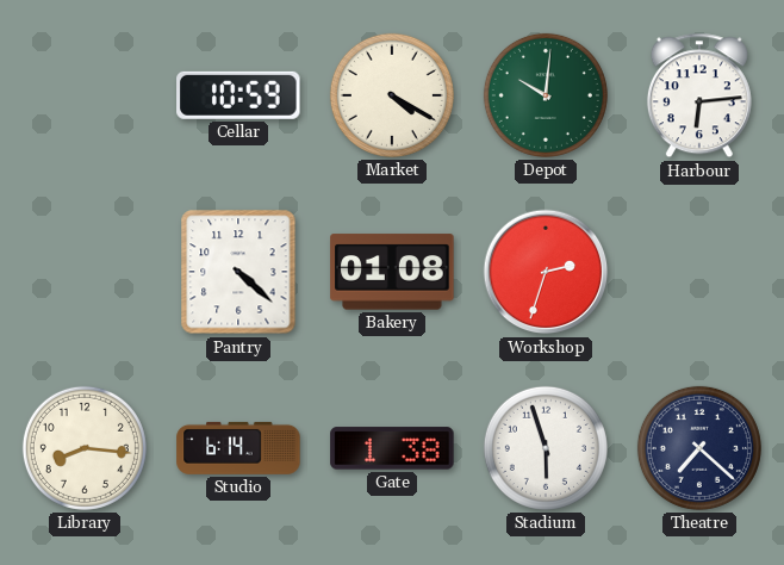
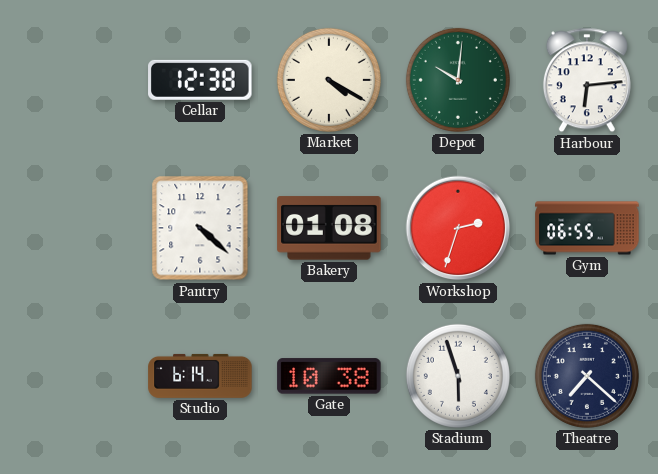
Cellar: 10:59 -> 12:38 (200, 80)
Gym: none -> 06:55 (587, 228)
Library: 8:16 -> none (85, 448)
Gate: 1:38 -> 10:38 (329, 376)
